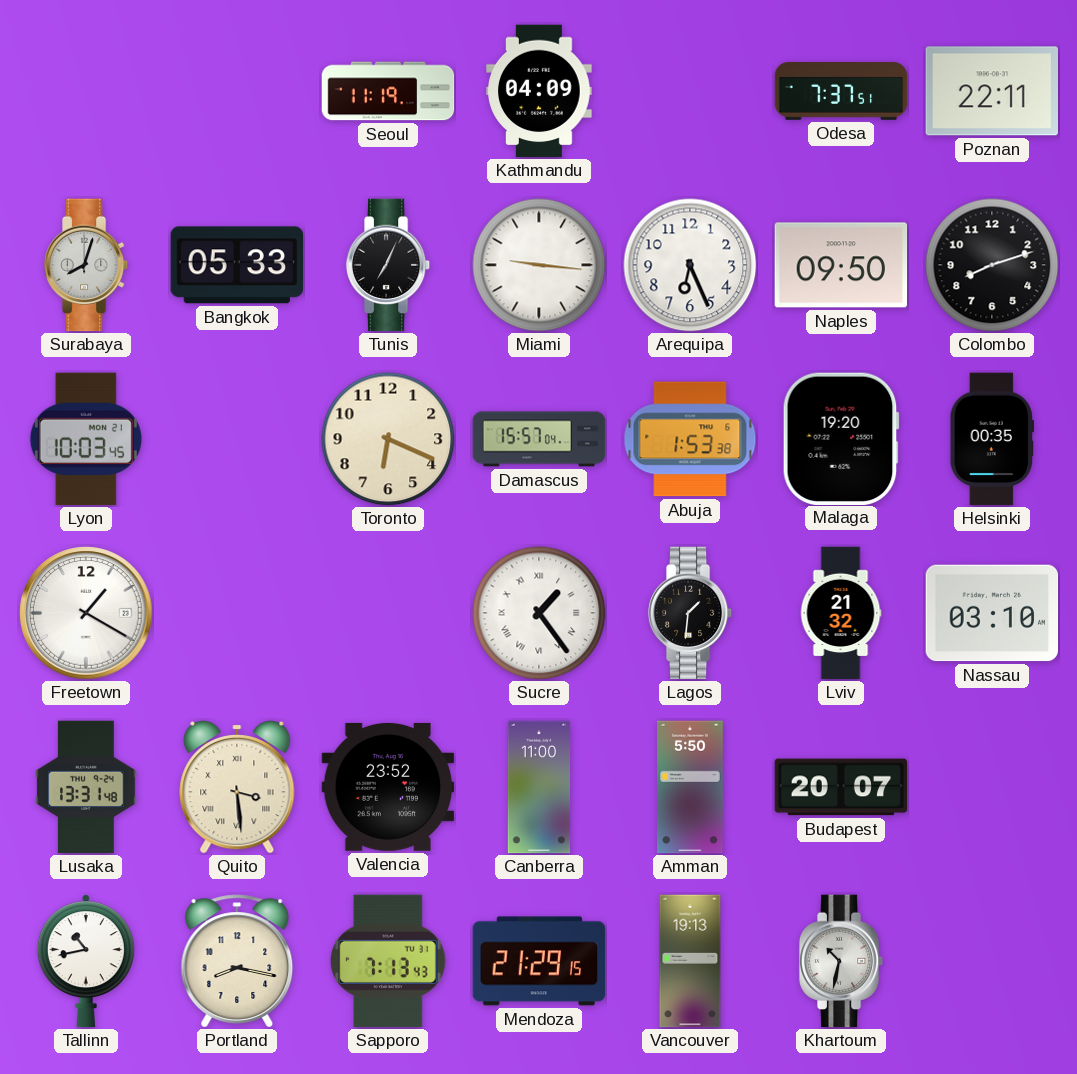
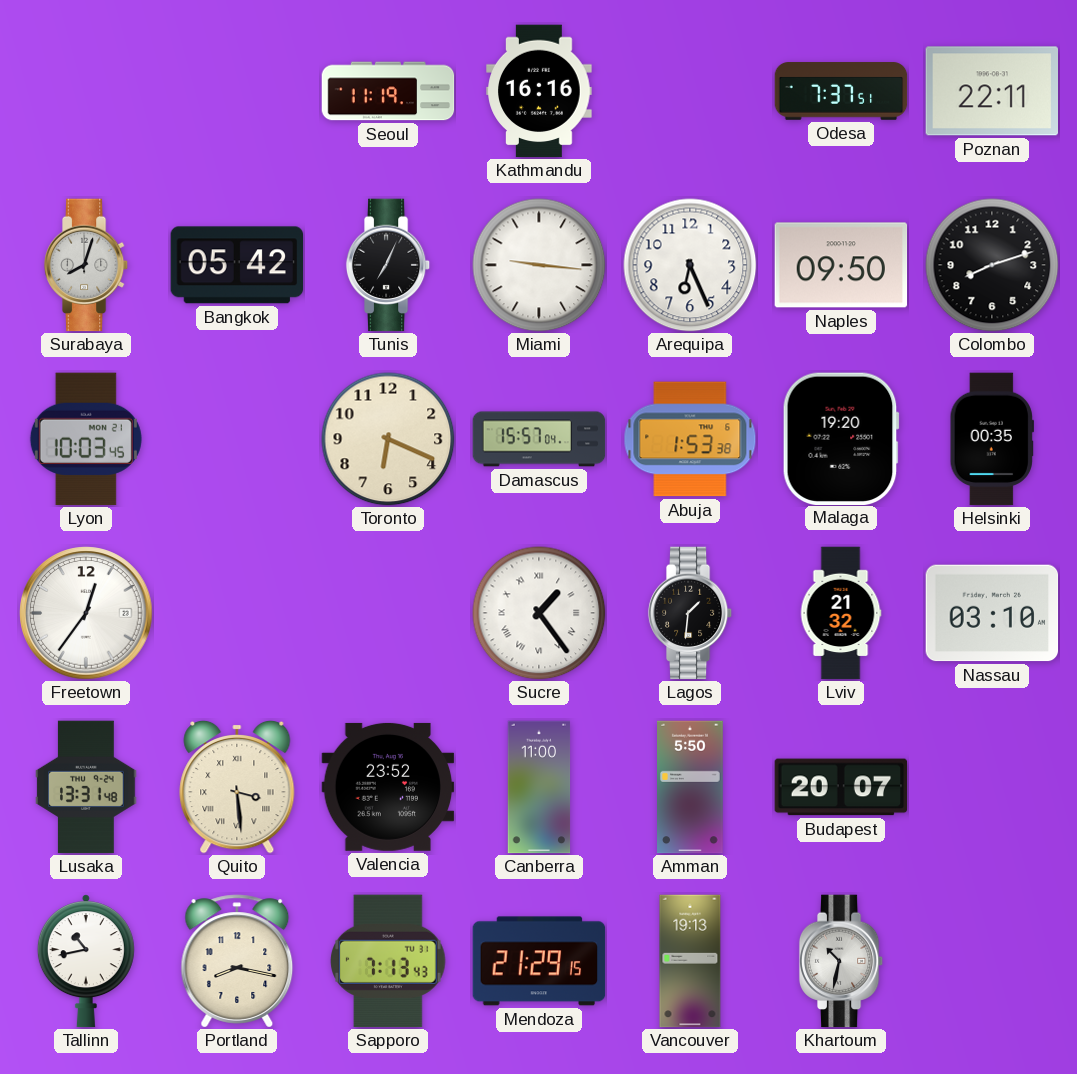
Kathmandu: 04:09 -> 16:16 (539, 91)
Bangkok: 05:33 -> 05:42 (237, 265)
Freetown: 1:20 -> 12:36 (86, 613)
